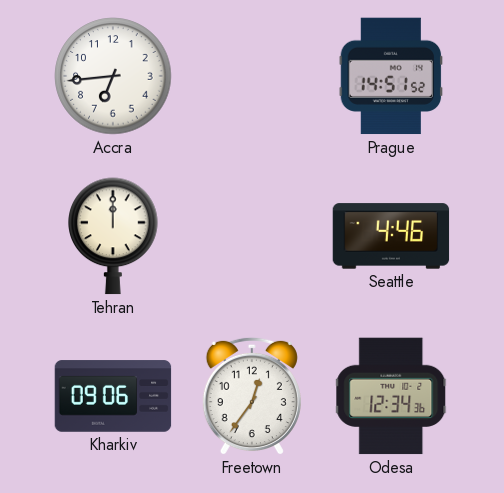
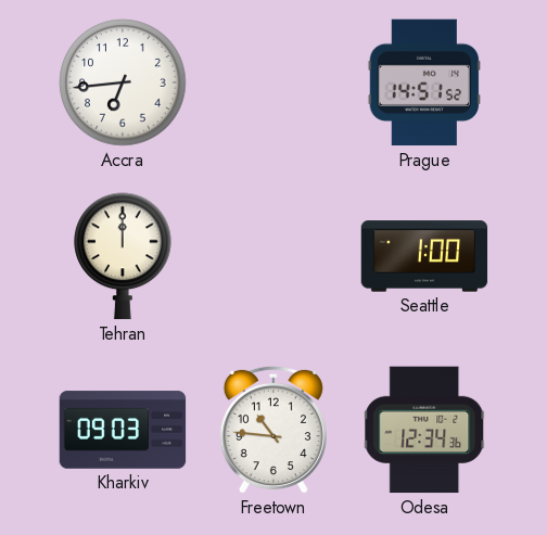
Seattle: 4:46 -> 1:00 (424, 256)
Kharkiv: 09:06 -> 09:03 (123, 430)
Freetown: 12:36 -> 10:46 (273, 430)
